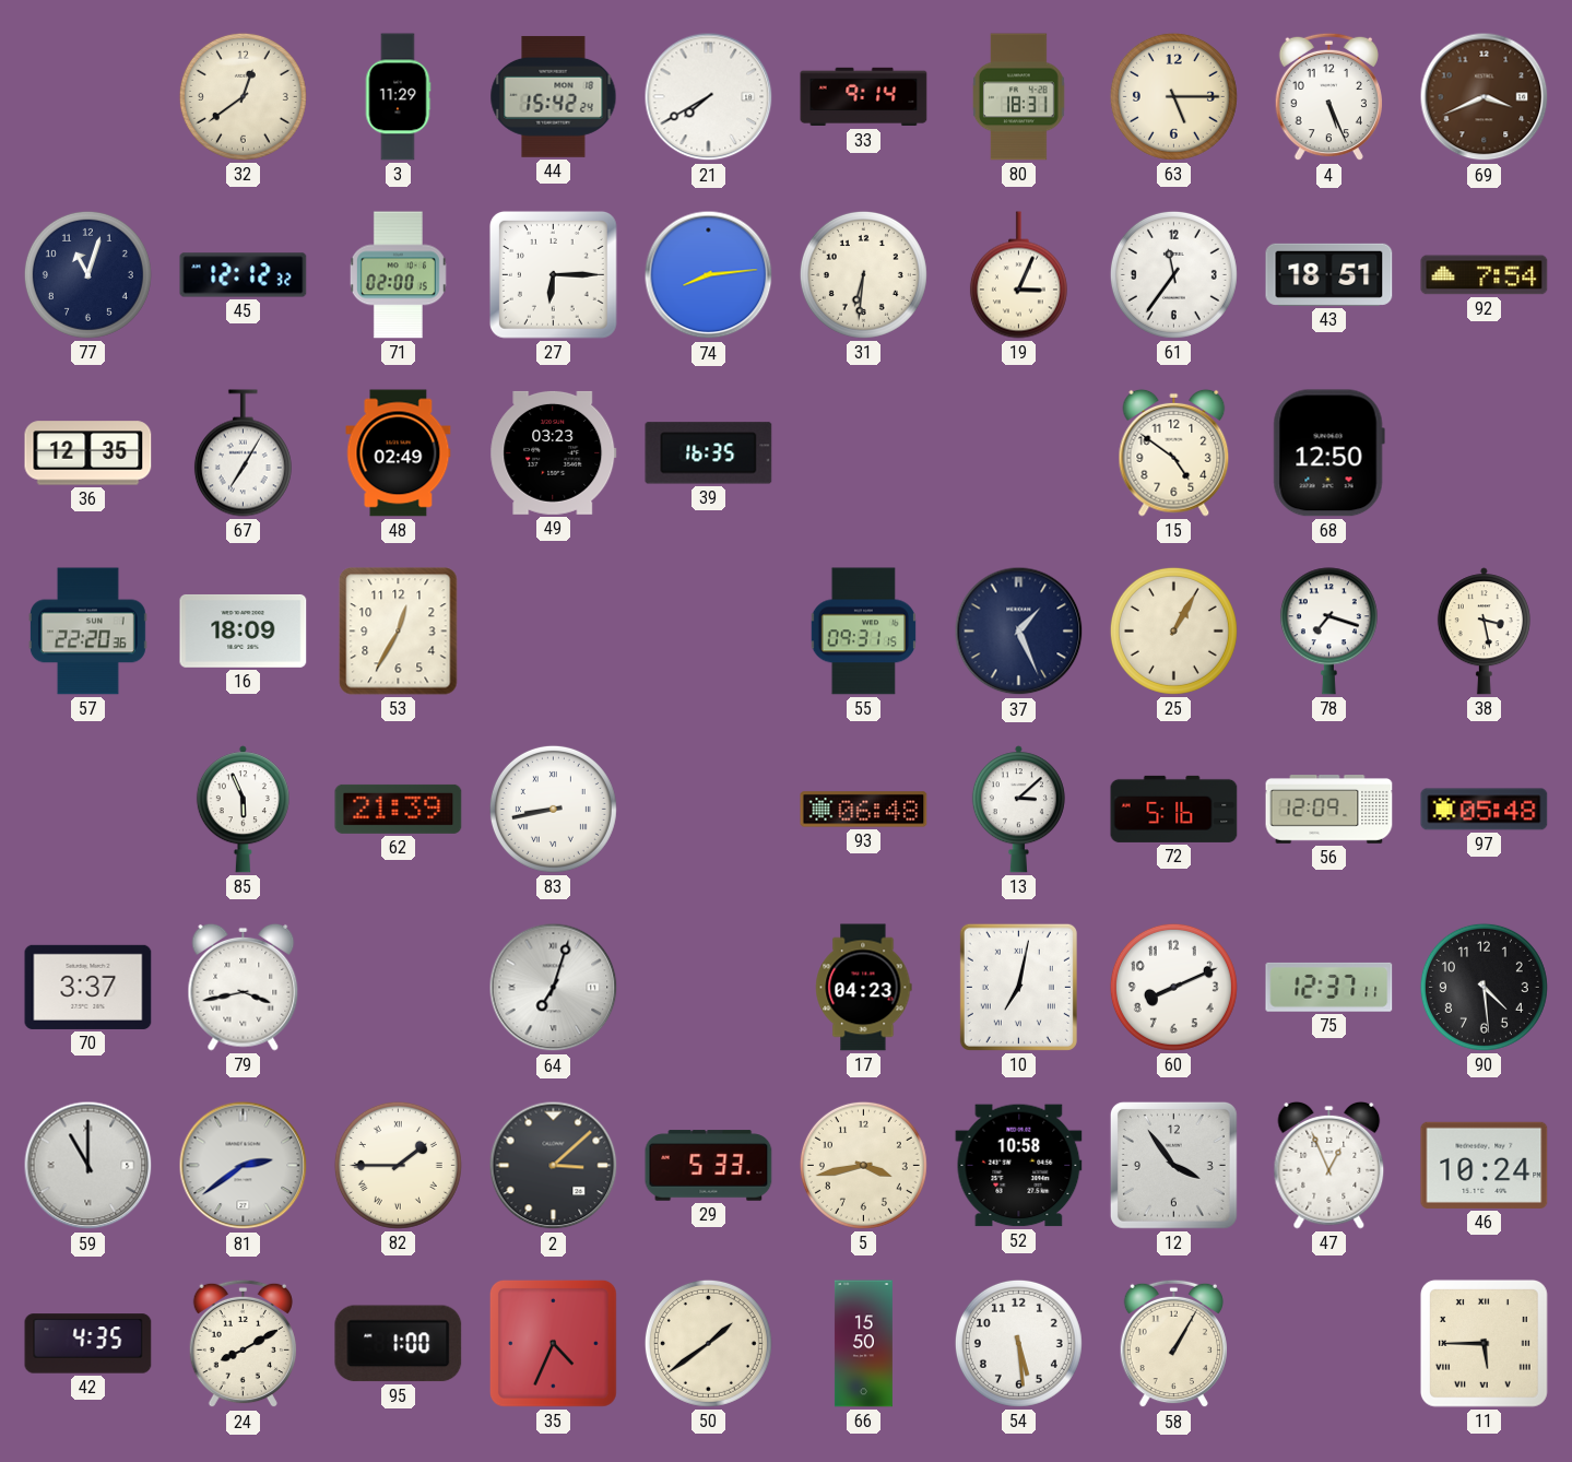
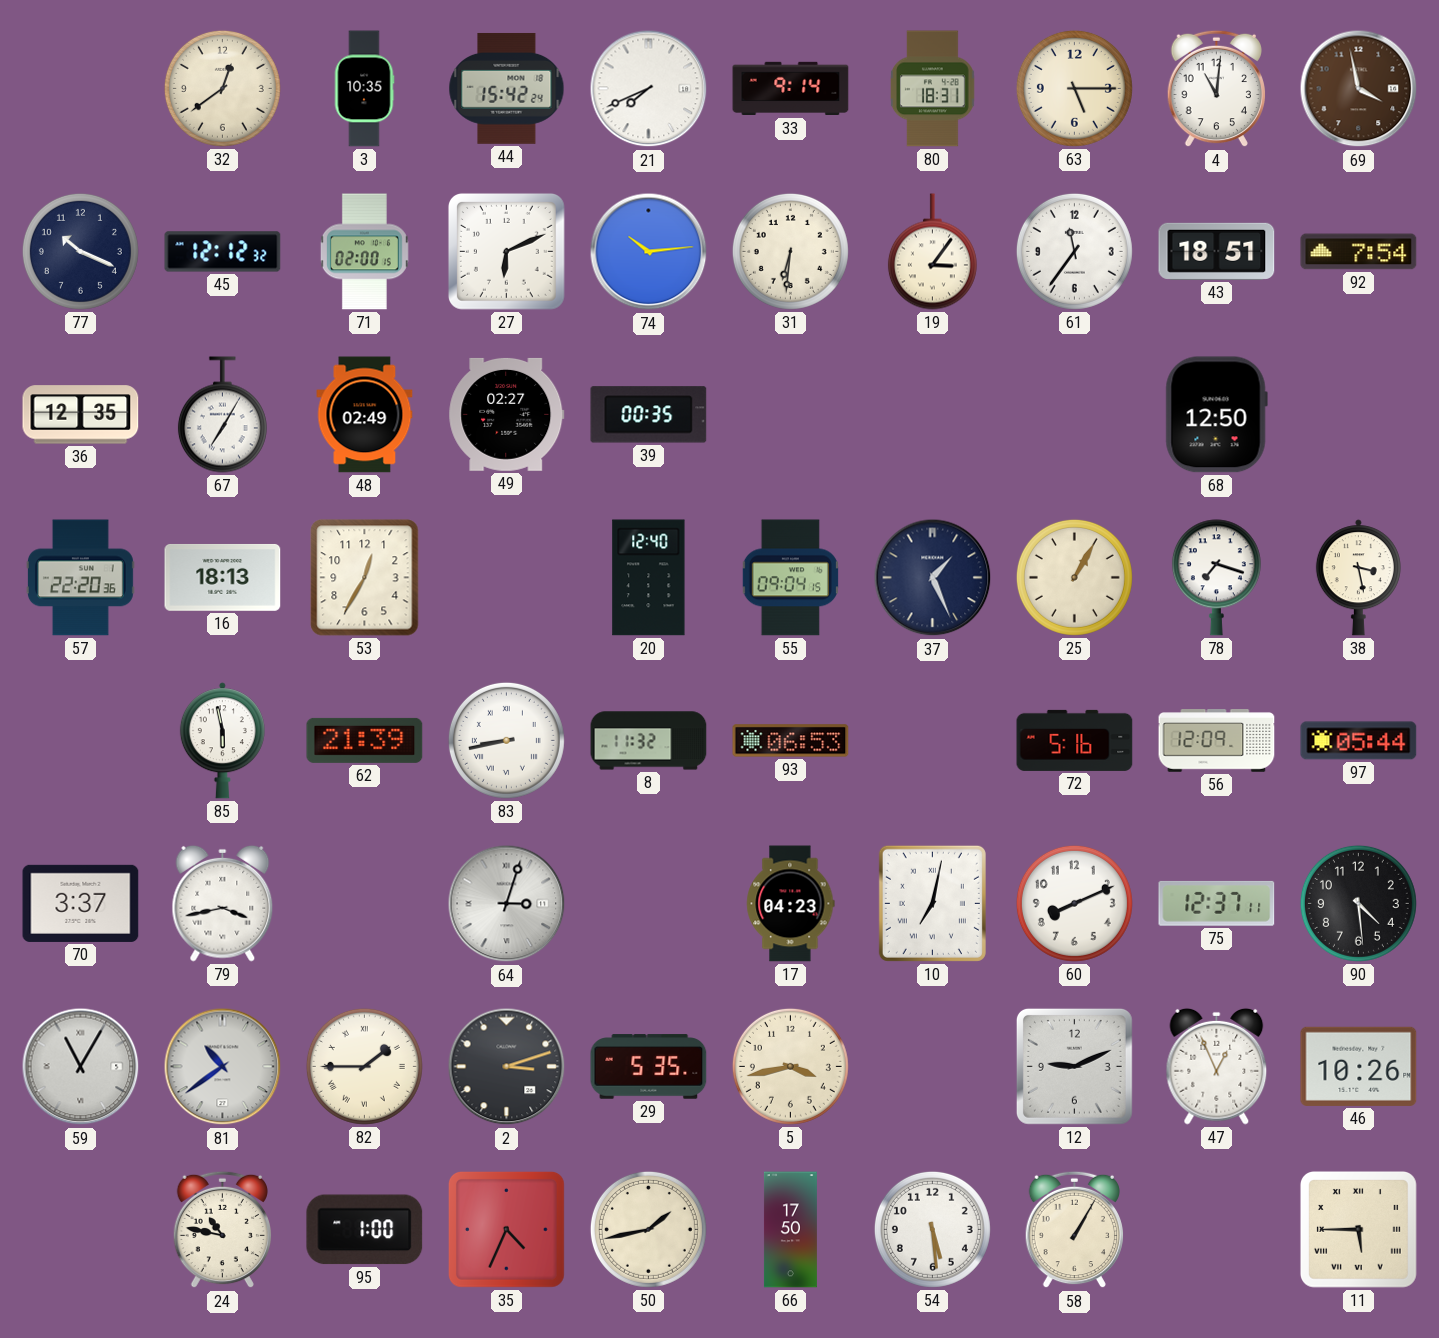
3: 11:29 -> 10:35 (364, 89)
21: 7:40 -> 7:41 (649, 89)
4: 5:26 -> 11:01 (1216, 89)
69: 3:41 -> 3:58 (1359, 89)
77: 11:03 -> 10:19 (80, 251)
27: 6:15 -> 6:11 (506, 251)
74: 8:14 -> 10:14 (649, 252)
19: 3:04 -> 3:06 (932, 252)
49: 03:23 -> 02:27 (507, 414)
39: 16:35 -> 00:35 (649, 415)
15: 4:51 -> none (1174, 452)
16: 18:09 -> 18:13 (223, 577)
20: none -> 12:40 (649, 578)
55: 09:31 -> 09:04 (790, 578)
85: 5:56 -> 5:58 (222, 741)
8: none -> 11:32 (649, 741)
93: 06:48 -> 06:53 (791, 741)
13: 3:08 -> none (1018, 810)
97: 05:48 -> 05:44 (1359, 741)
64: 7:03 -> 3:03 (507, 904)
59: 11:00 -> 11:05 (81, 1067)
81: 2:39 -> 10:39 (223, 1067)
2: 3:08 -> 3:12 (507, 1067)
29: 5:33 -> 5:35 (649, 1067)
52: 10:58 -> none (1019, 1166)
12: 3:54 -> 9:11 (1074, 1066)
46: 10:24 -> 10:26 (1359, 1066)
42: 4:35 -> none (88, 1344)
24: 8:10 -> 10:47 (222, 1230)
50: 1:39 -> 1:43 (648, 1229)
66: 15:50 -> 17:50 (790, 1230)
